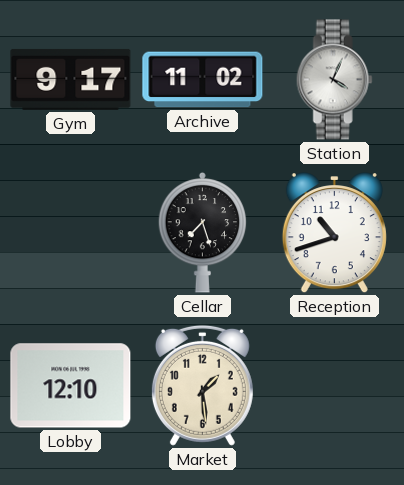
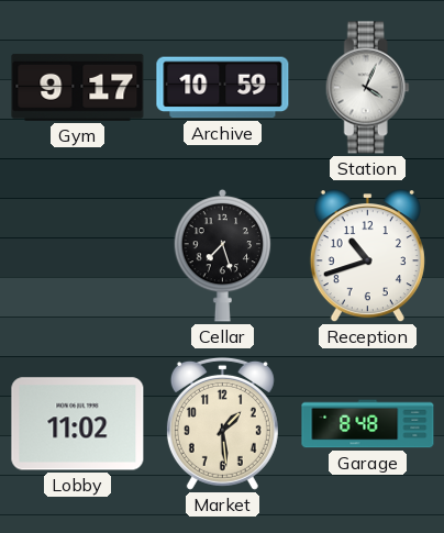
Archive: 11:02 -> 10:59 (223, 88)
Lobby: 12:10 -> 11:02 (78, 424)
Garage: none -> 8:48 (368, 424)
